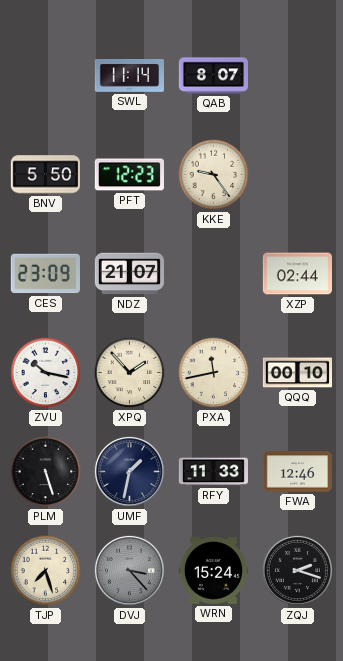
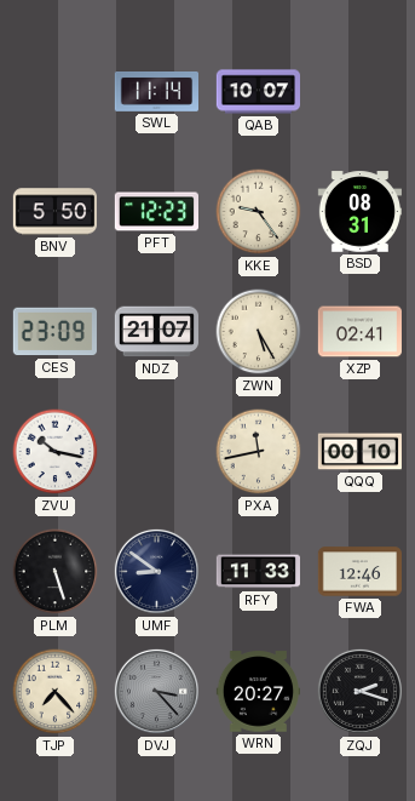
QAB: 8:07 -> 10:07 (258, 92)
BSD: none -> 08:31 (359, 212)
ZWN: none -> 5:25 (259, 332)
XZP: 02:44 -> 02:41 (359, 332)
XPQ: 1:53 -> none (130, 373)
UMF: 1:32 -> 8:51 (156, 571)
TJP: 7:27 -> 7:23 (56, 692)
WRN: 15:24 -> 20:27 (258, 692)
